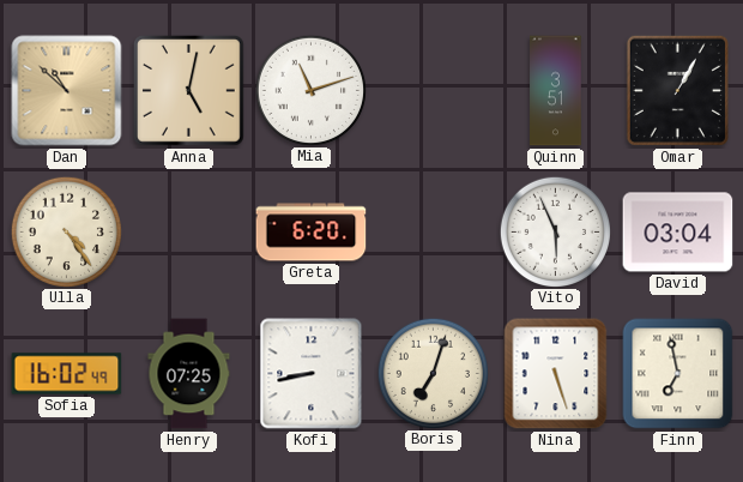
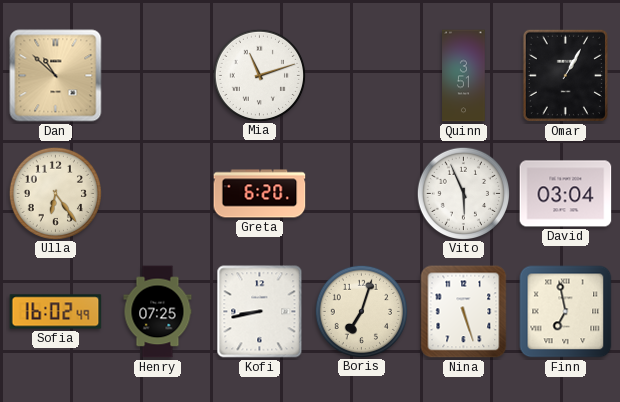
Anna: 5:02 -> none (189, 91)
Ulla: 4:24 -> 6:24 (55, 193)
